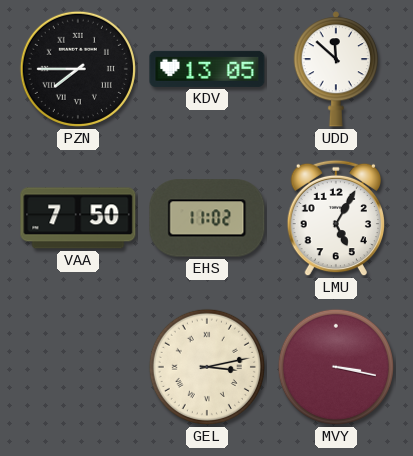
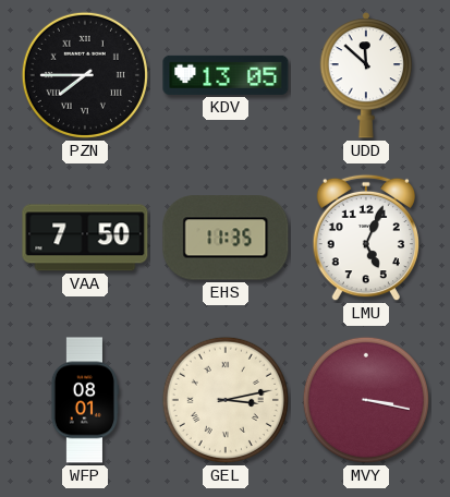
EHS: 11:02 -> 11:35 (226, 238)
LMU: 5:05 -> 5:04 (365, 238)
WFP: none -> 08:01 (84, 400)
